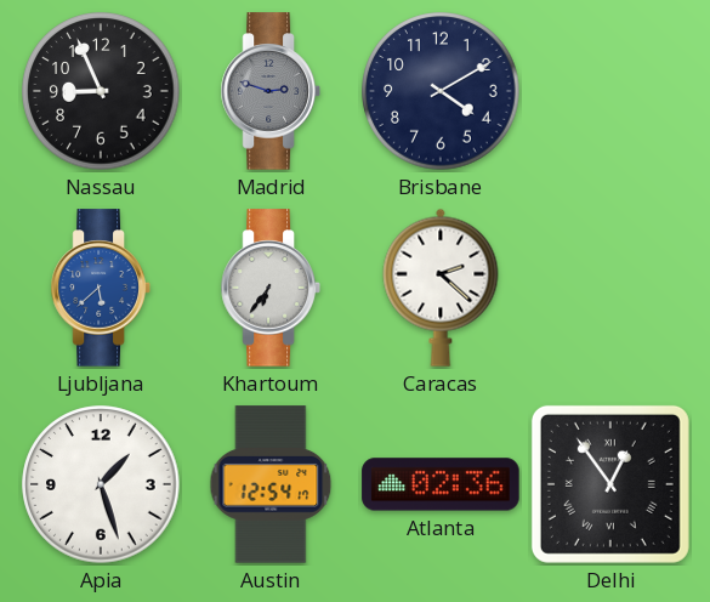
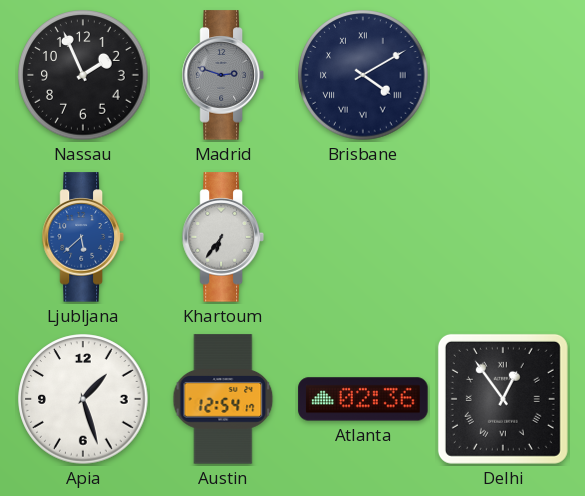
Nassau: 8:56 -> 1:56 (83, 75)
Brisbane numerals: Arabic -> Roman (363, 75)
Caracas: 2:22 -> none (441, 288)
